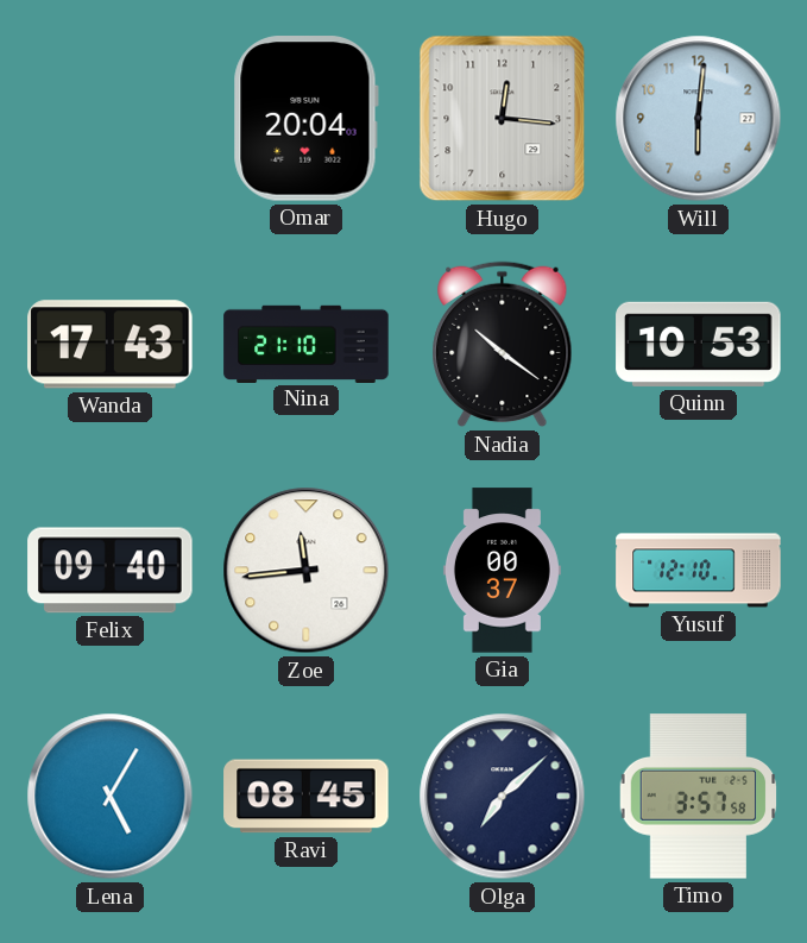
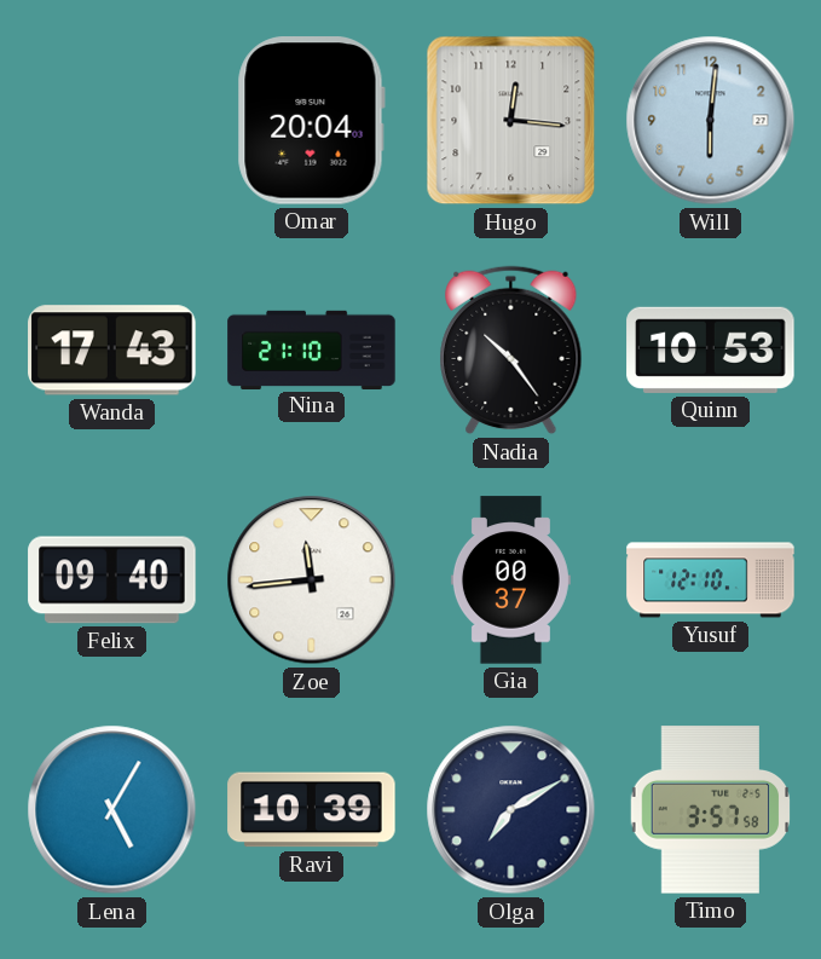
Nadia: 10:21 -> 10:24 (511, 351)
Ravi: 08:45 -> 10:39 (312, 810)
Olga: 7:08 -> 7:10 (511, 810)
